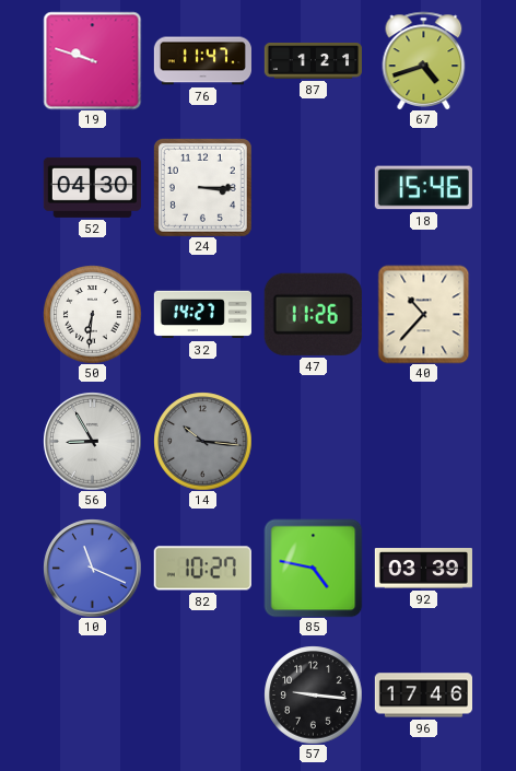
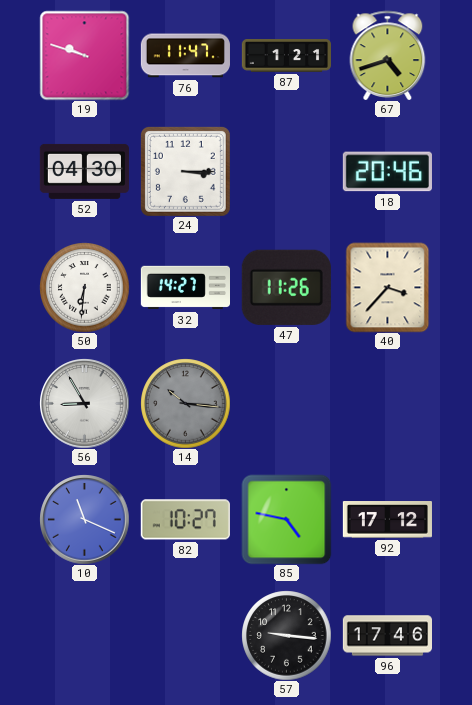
18: 15:46 -> 20:46 (387, 172)
40: 10:37 -> 3:37 (388, 287)
92: 03:39 -> 17:12 (387, 520)
